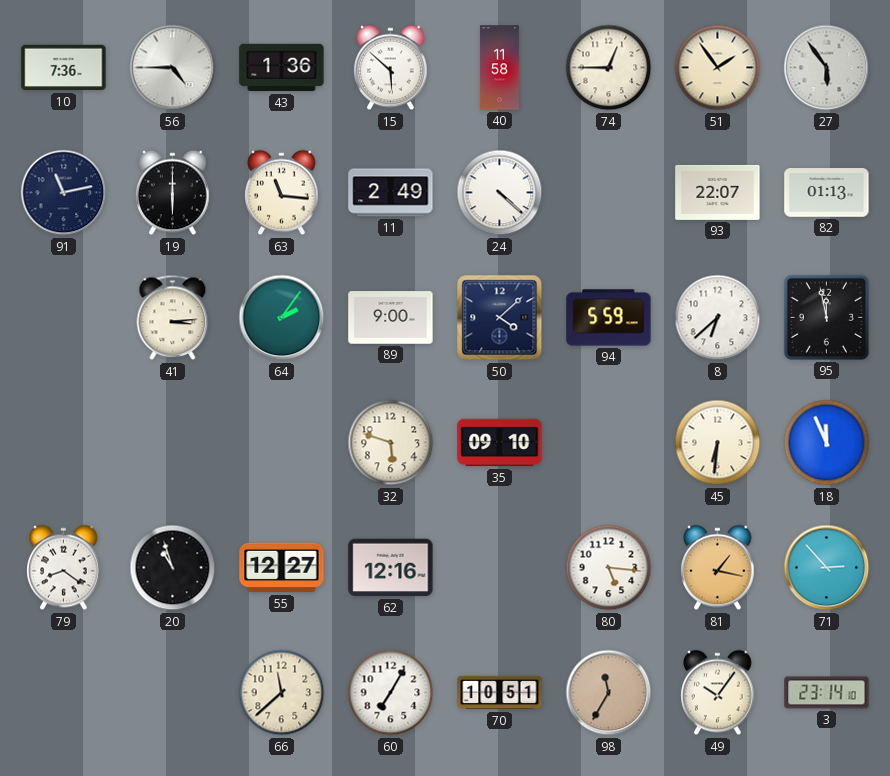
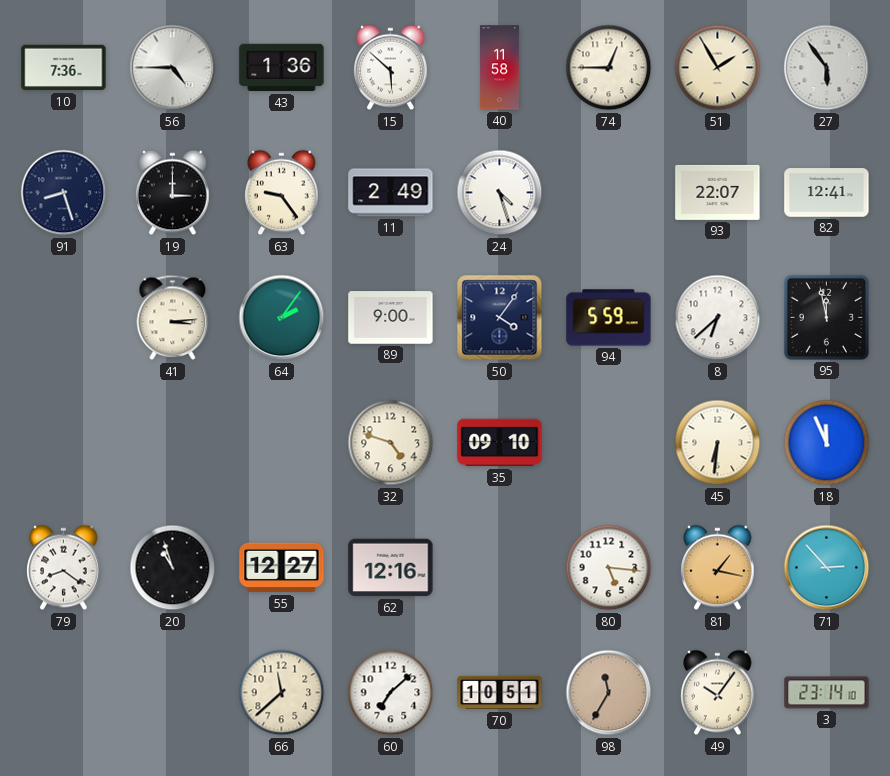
51: 1:54 -> 1:55 (718, 68)
91: 11:13 -> 8:27 (64, 193)
19: 6:00 -> 3:00 (173, 193)
63: 11:16 -> 9:24 (282, 193)
24: 4:22 -> 4:27 (500, 193)
82: 01:13 -> 12:41 (827, 193)
50: 4:08 -> 4:06 (500, 318)
32: 5:48 -> 4:48 (391, 443)
60: 7:05 -> 7:08 (391, 693)
